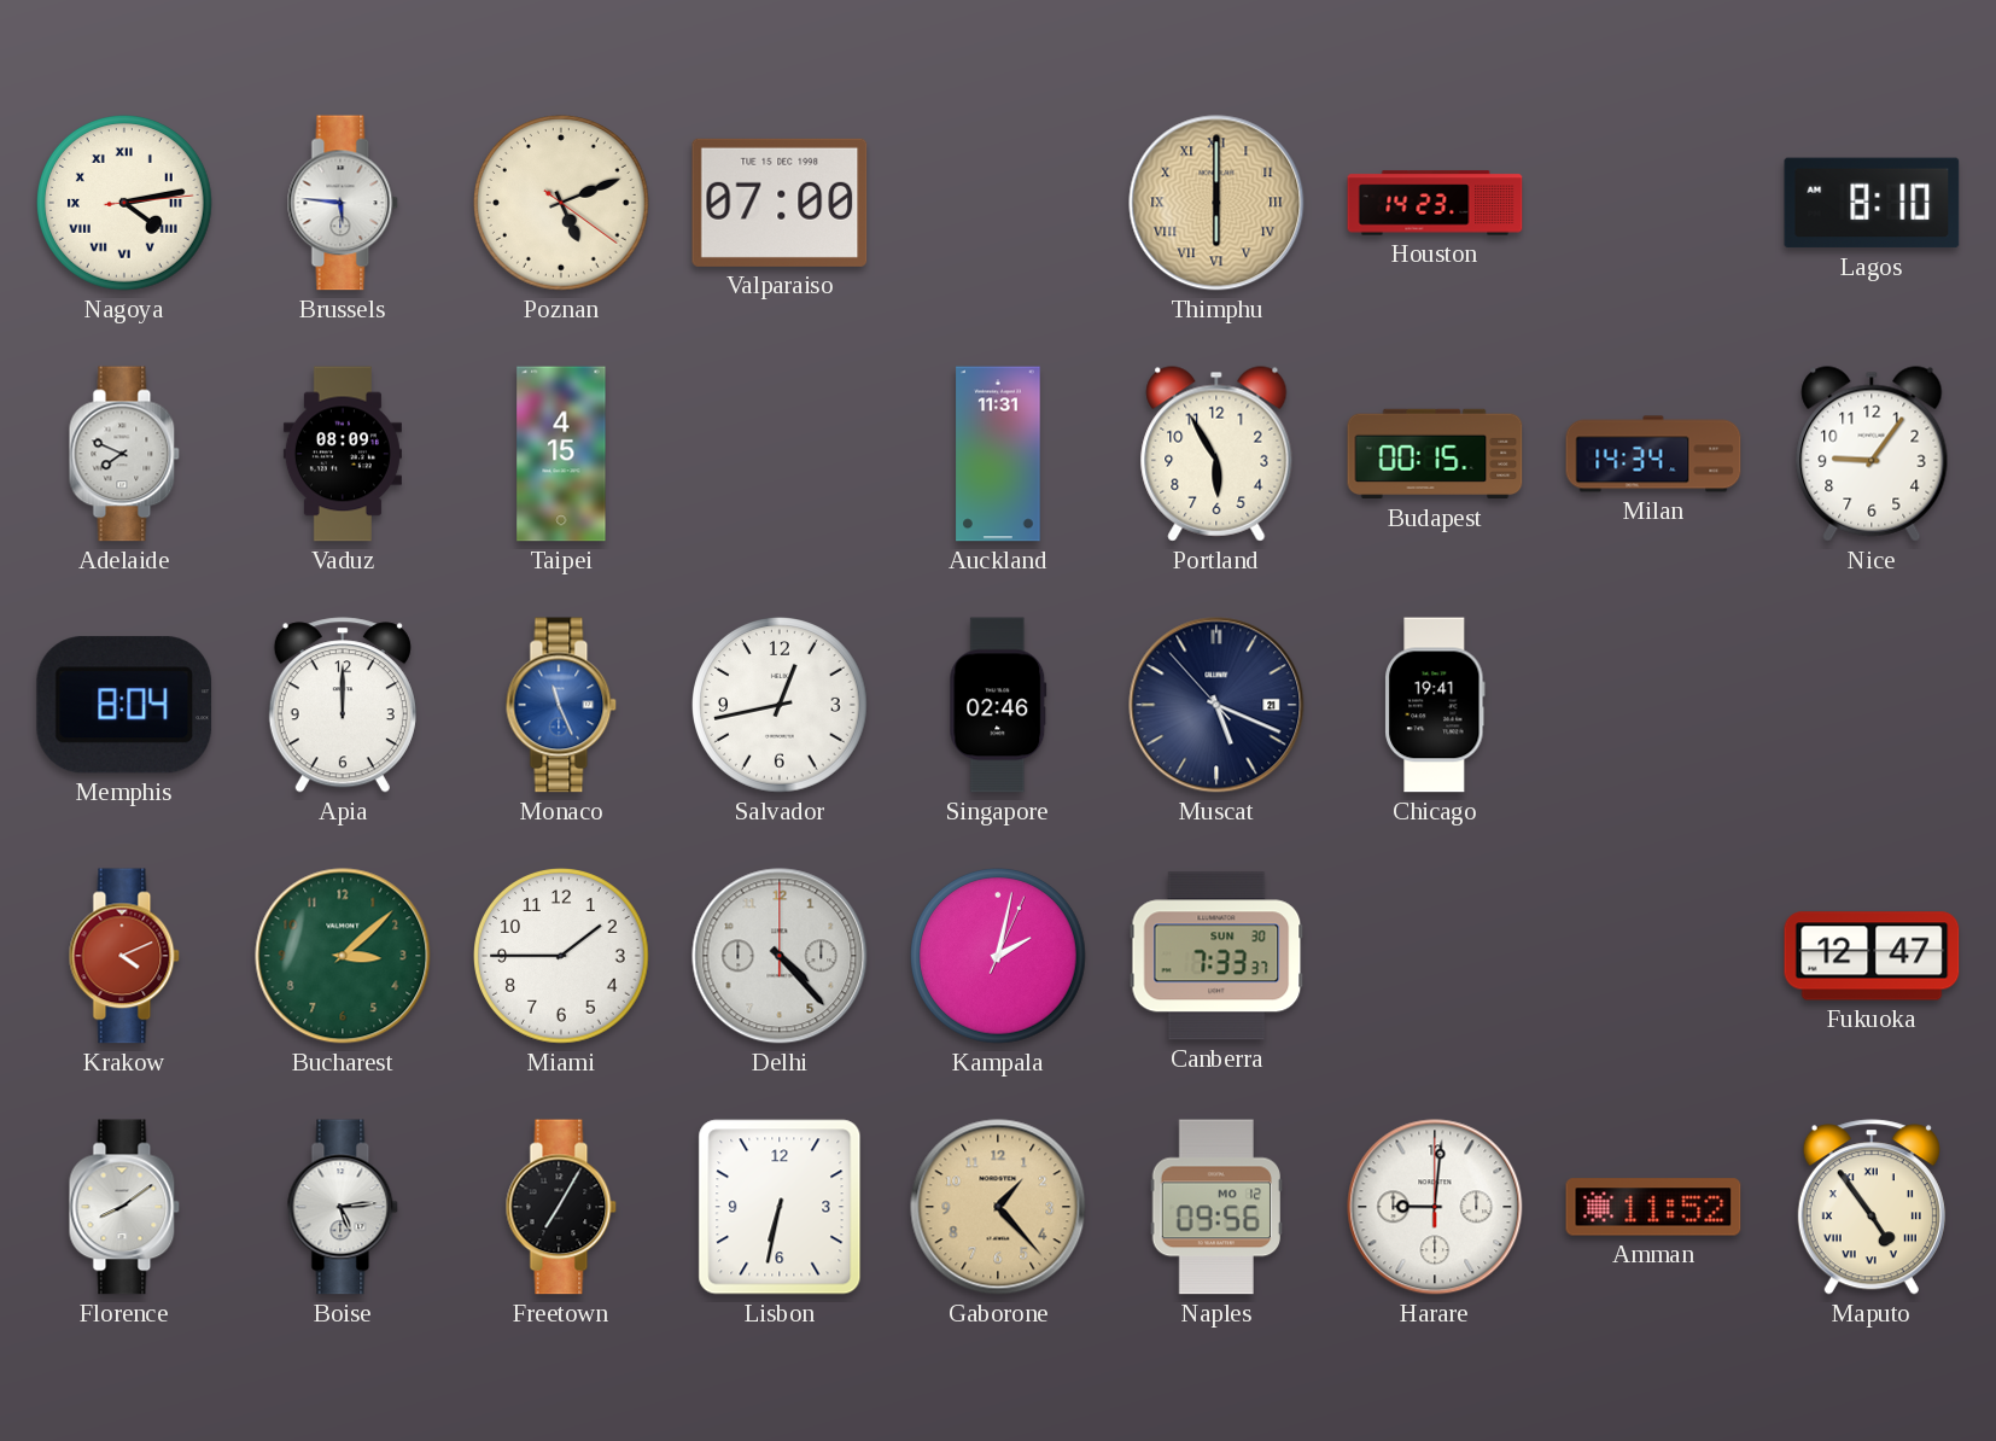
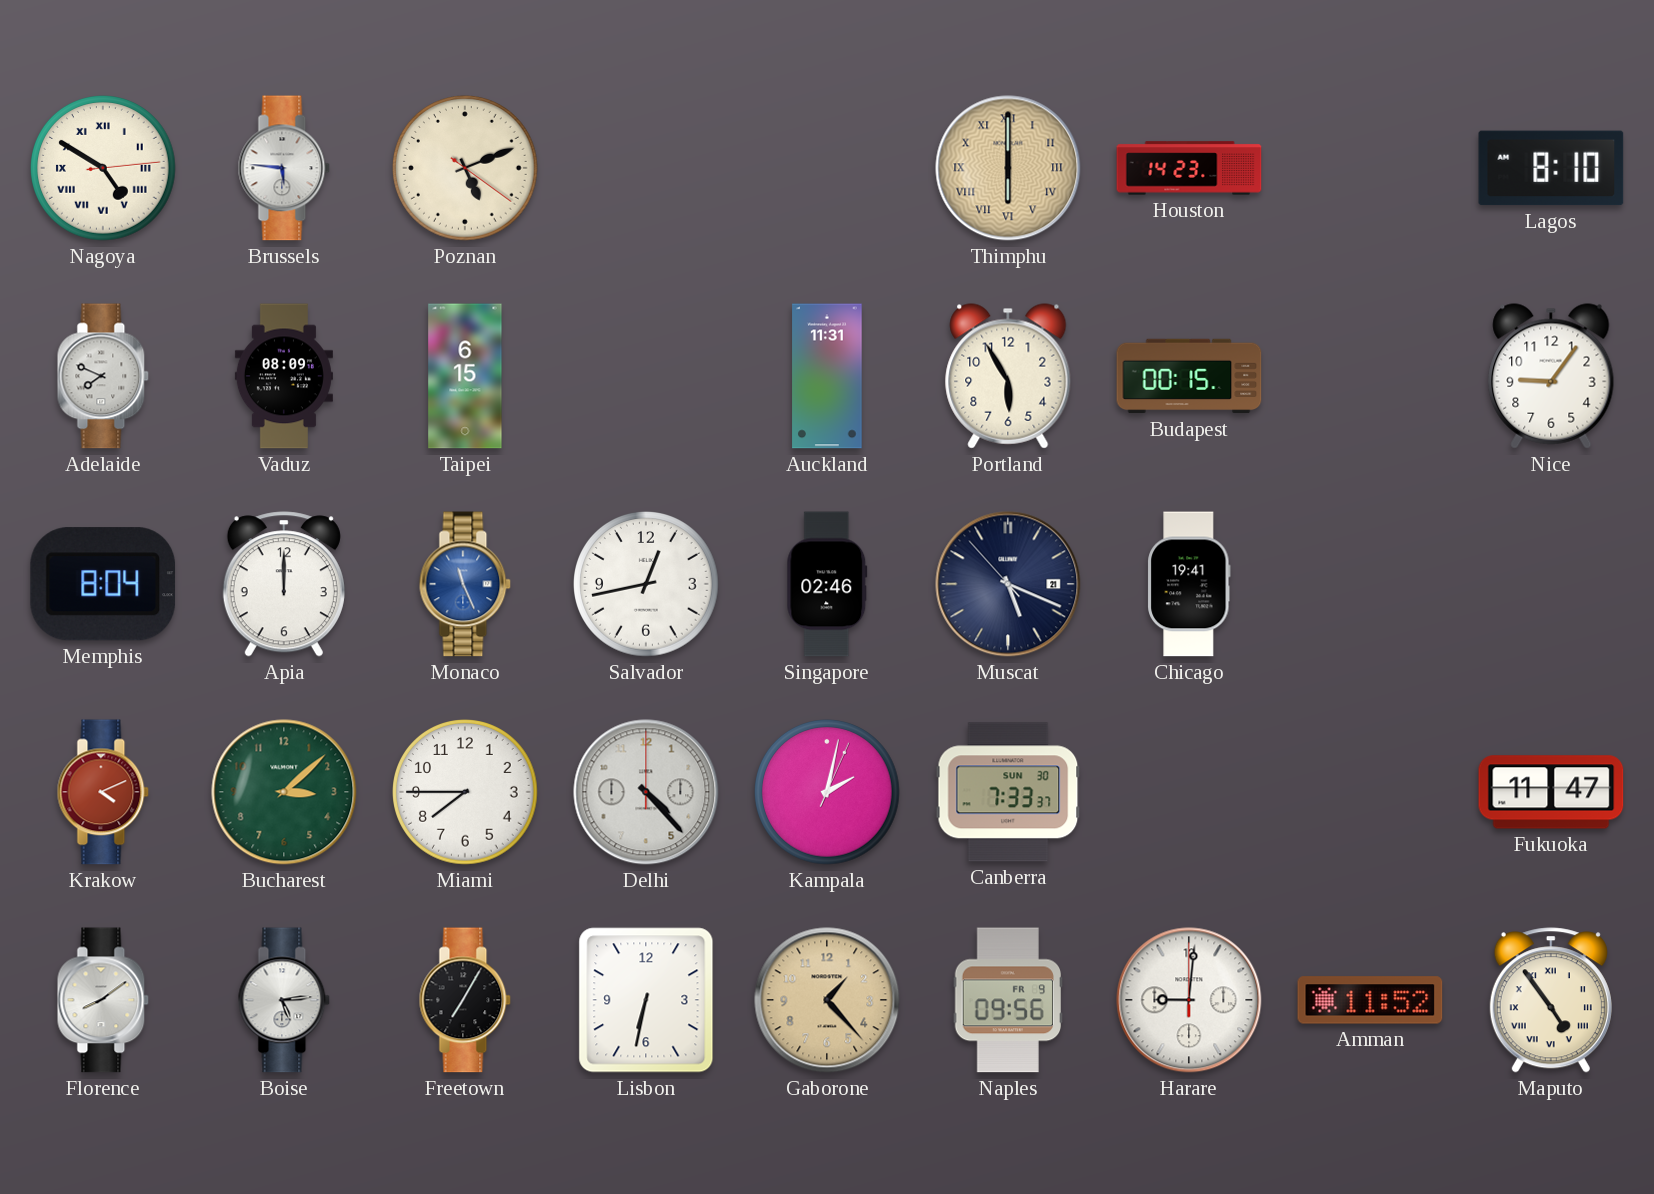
Nagoya: 4:13 -> 4:50 (104, 169)
Valparaiso: 07:00 -> none (780, 203)
Taipei: 4:15 -> 6:15 (465, 376)
Milan: 14:34 -> none (1653, 454)
Miami: 1:45 -> 7:45 (466, 793)
Fukuoka: 12:47 -> 11:47 (1551, 792)
Naples date: MO 12 -> FR 9 (1007, 1000)
